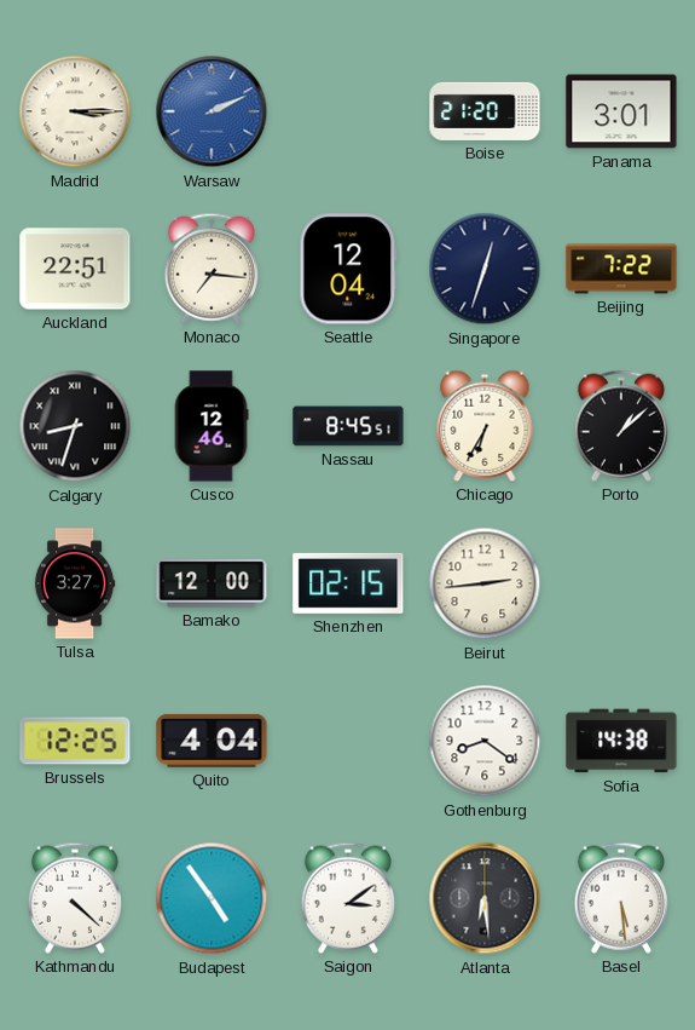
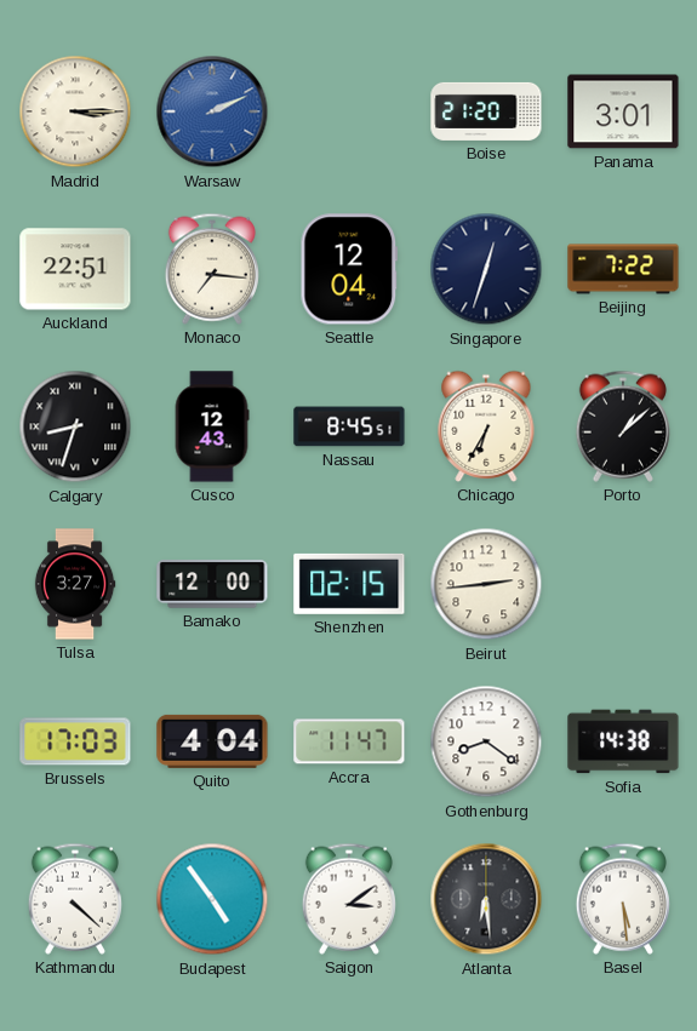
Cusco: 12:46 -> 12:43 (212, 426)
Brussels: 12:25 -> 17:03 (75, 741)
Accra: none -> 11:47 (349, 741)
